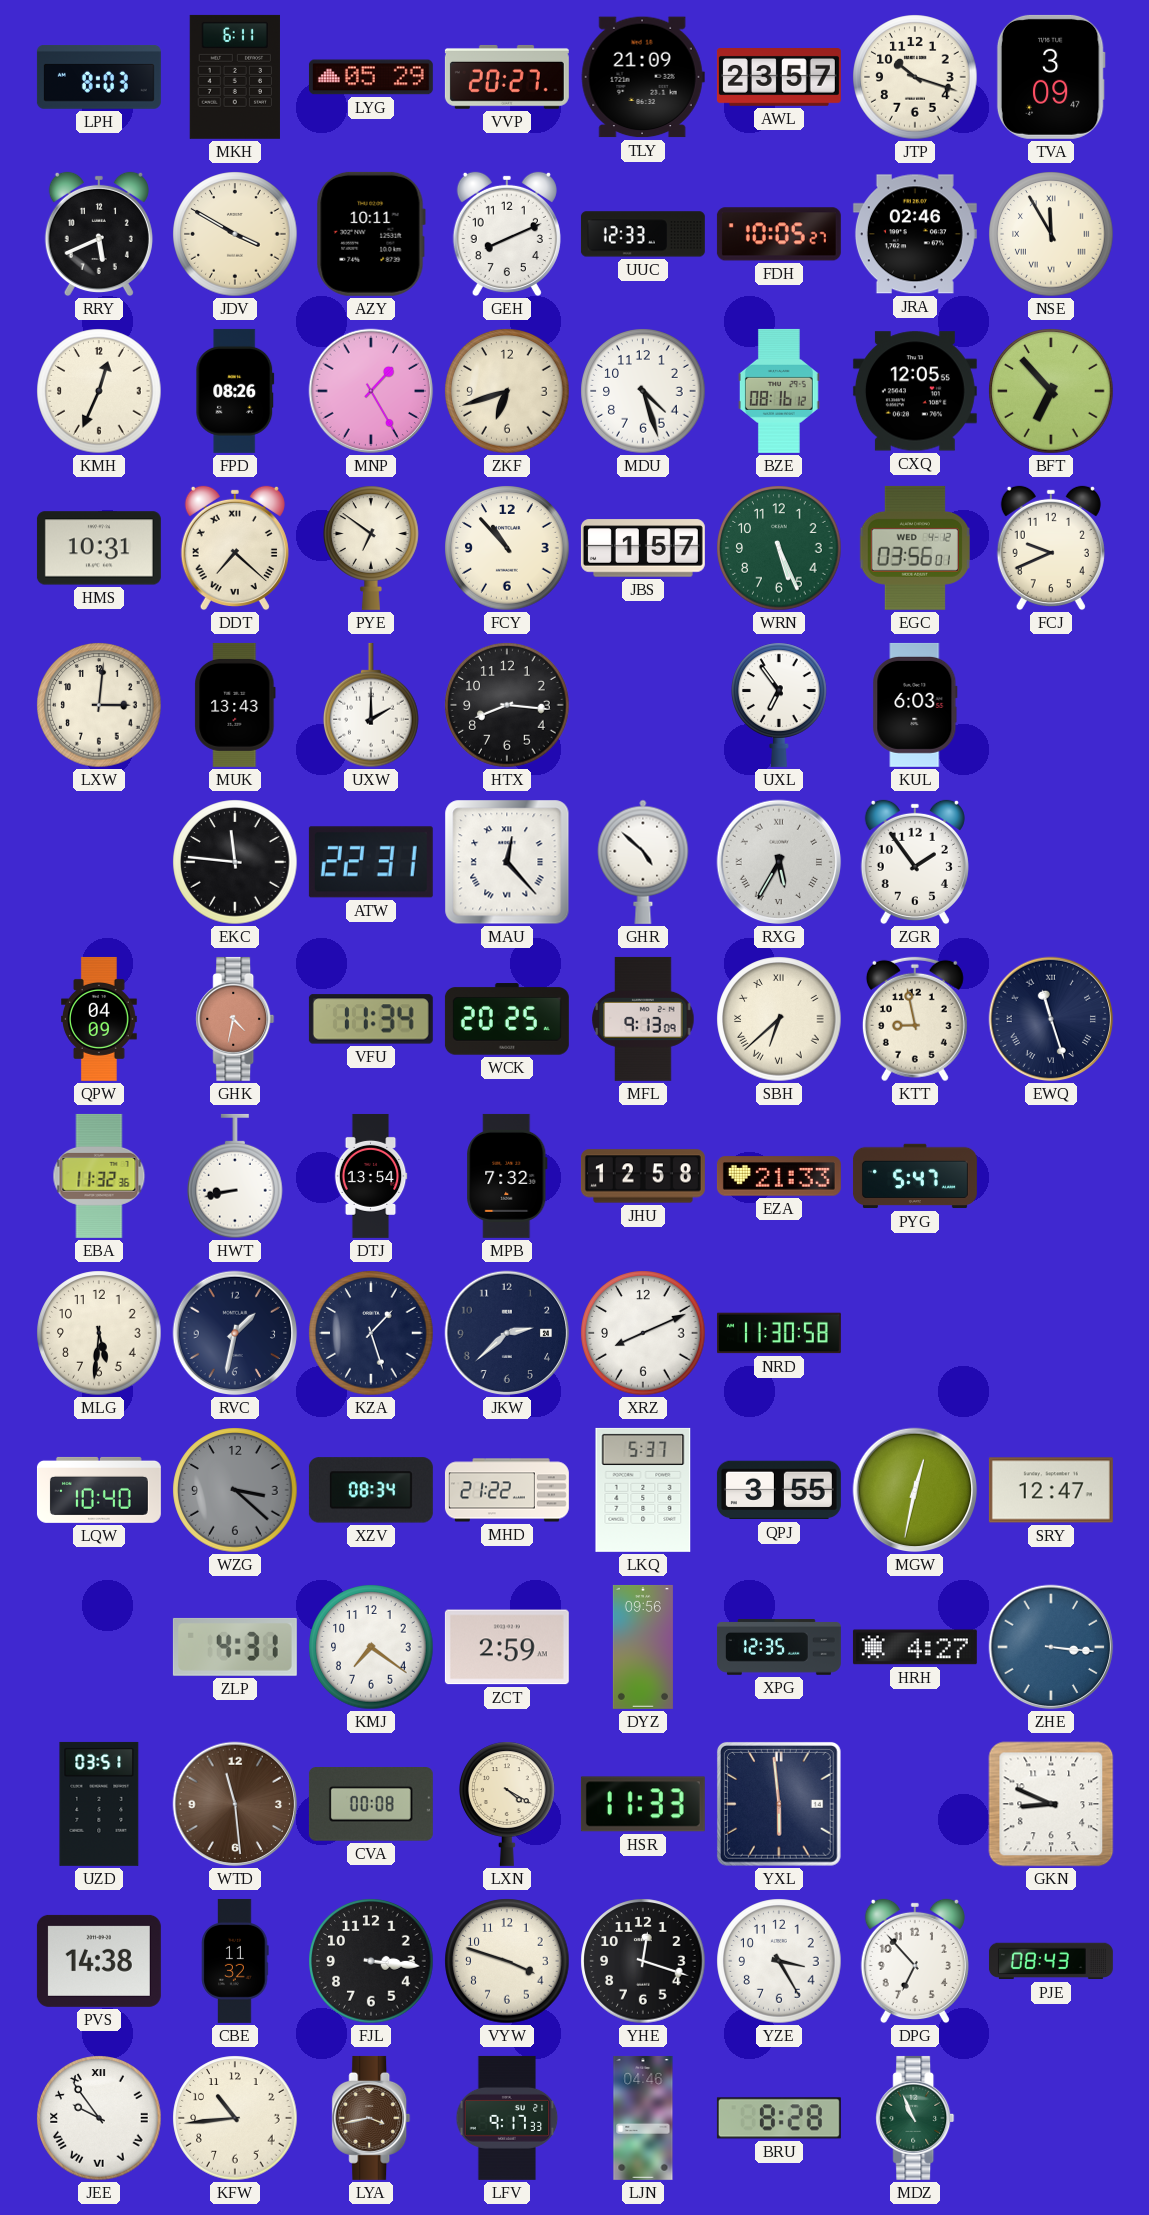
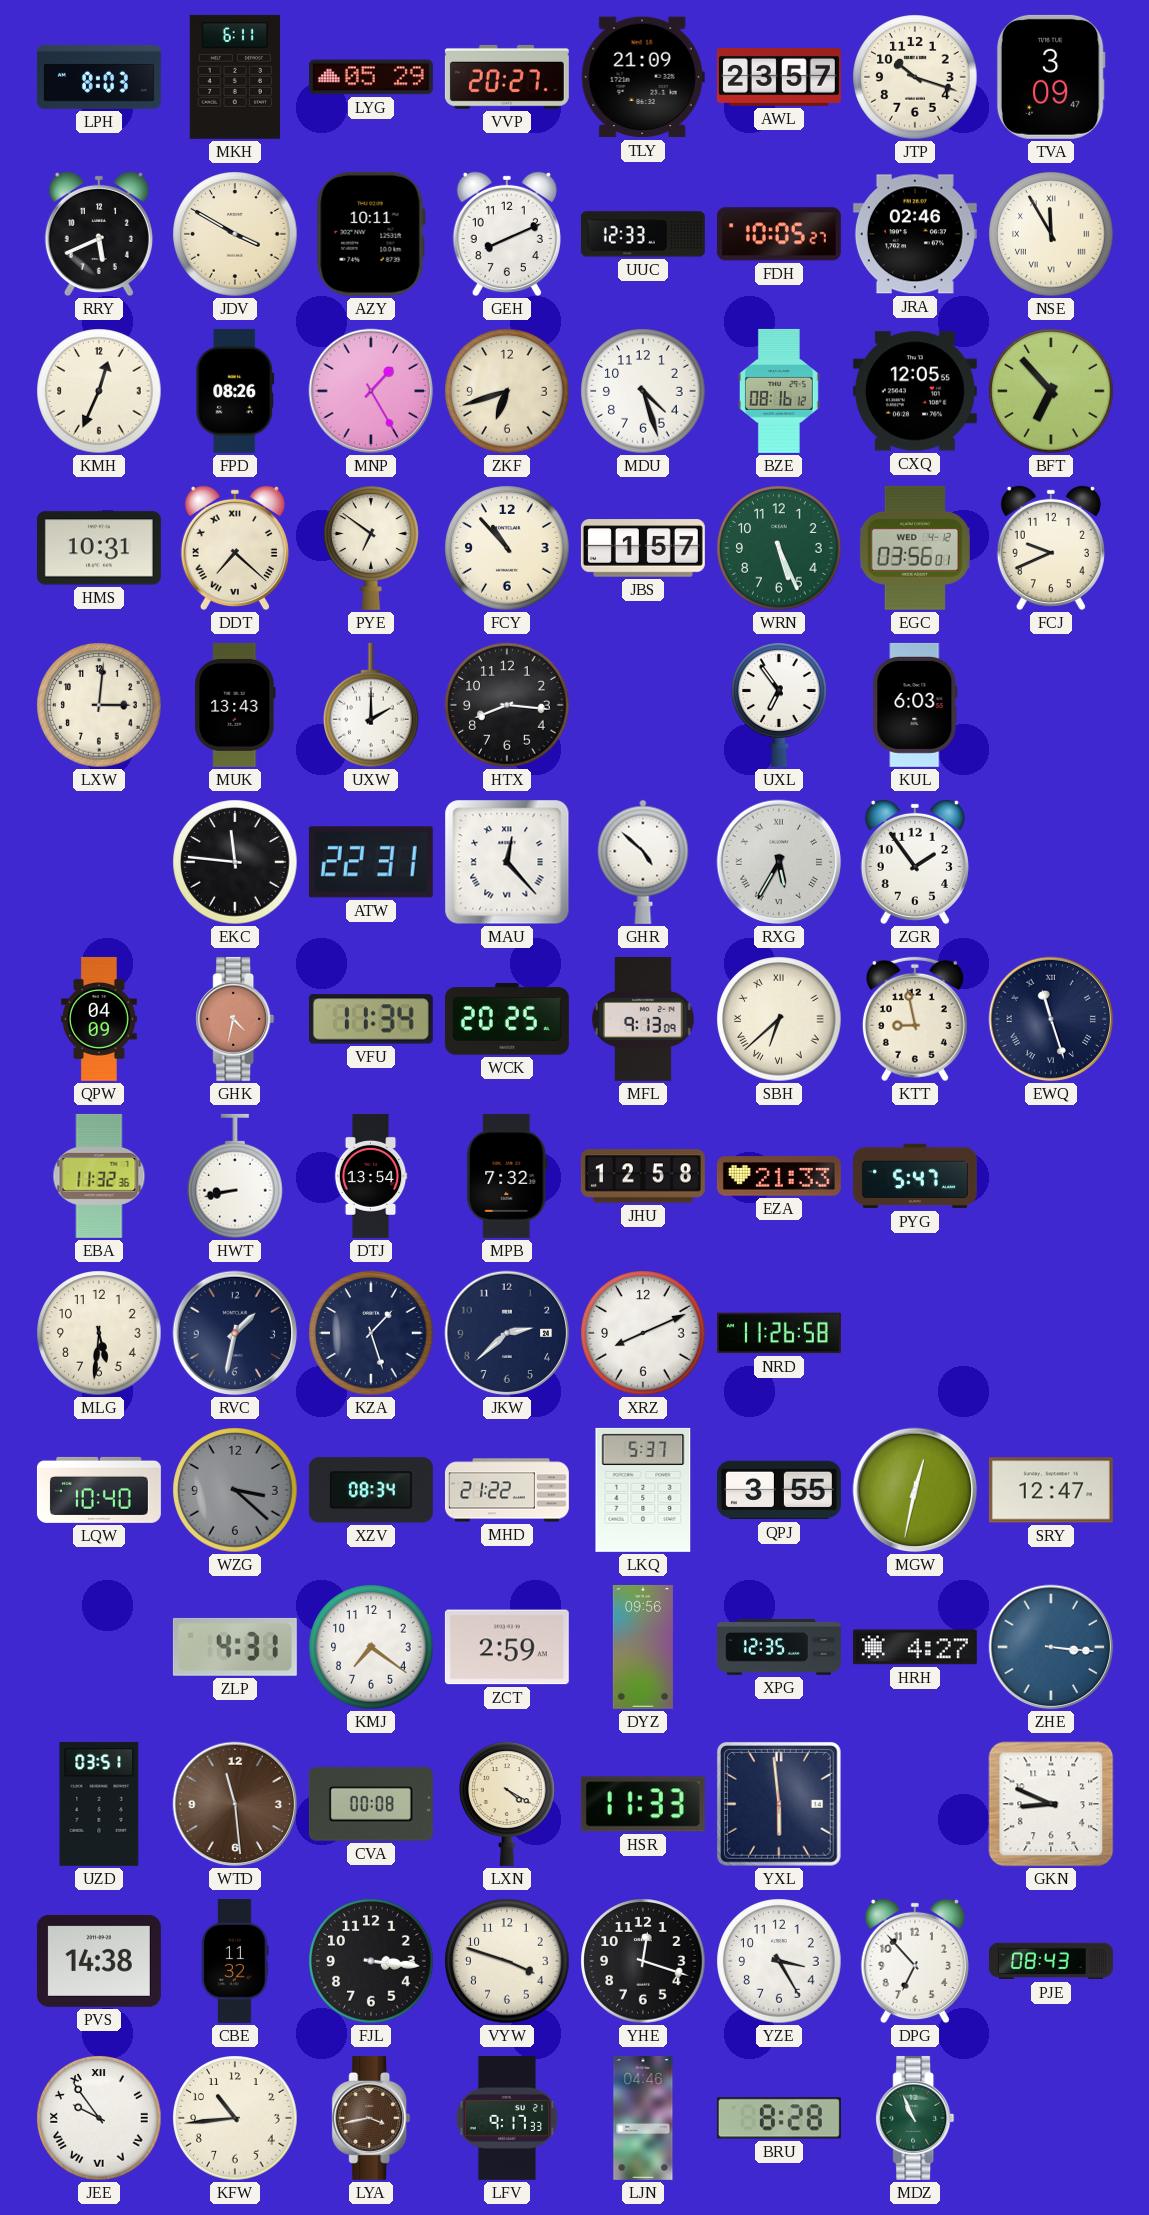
NRD: 11:30 -> 11:26 (779, 1333)
